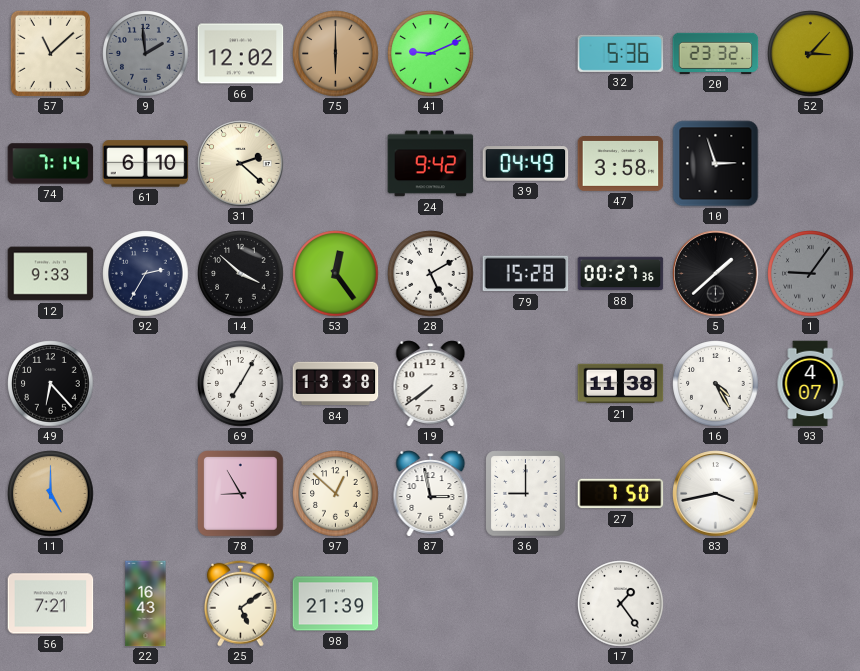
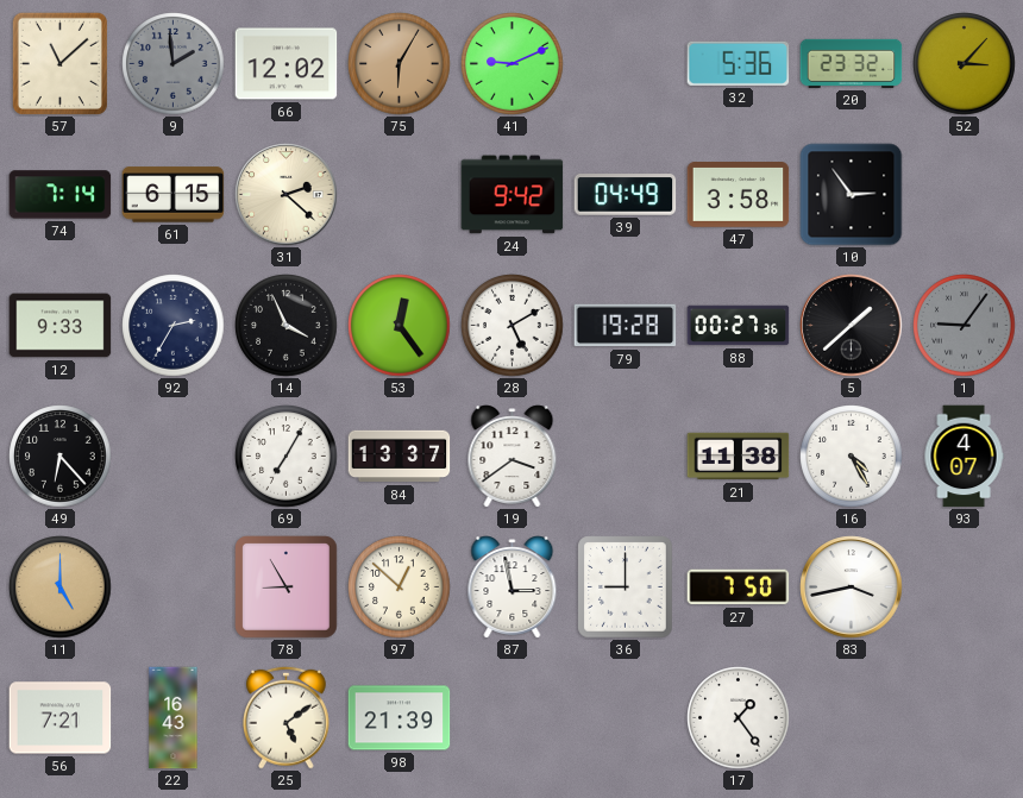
75: 6:00 -> 6:05 (400, 64)
61: 6:10 -> 6:15 (174, 195)
10: 2:57 -> 2:54 (852, 195)
14: 3:52 -> 3:56 (287, 326)
79: 15:28 -> 19:28 (626, 326)
84: 13:38 -> 13:37 (400, 457)
19: 7:39 -> 3:39 (513, 457)
